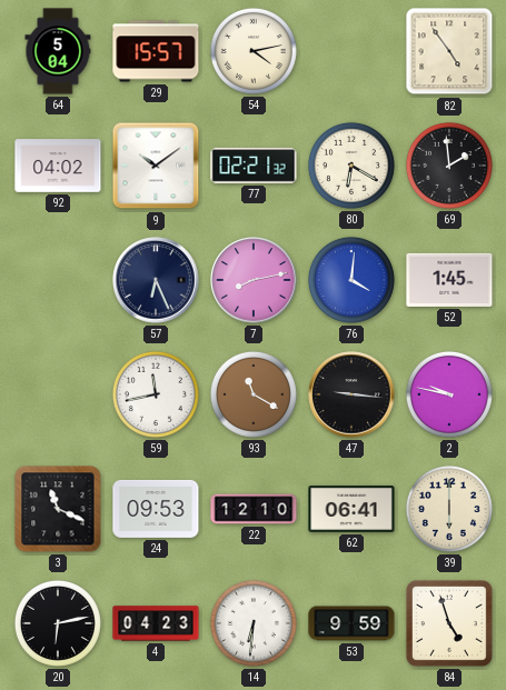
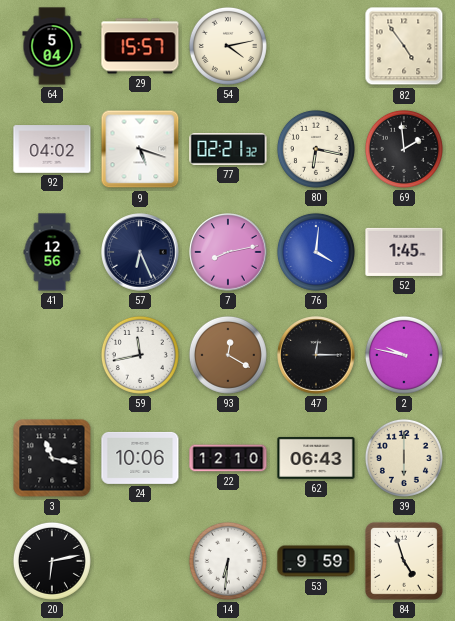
9: 10:09 -> 5:18 (140, 149)
80: 6:20 -> 6:17 (316, 149)
41: none -> 12:56 (52, 252)
93: 11:20 -> 12:20 (228, 355)
47: 9:16 -> 12:15 (316, 355)
3: 11:19 -> 11:17 (52, 458)
24: 09:53 -> 10:06 (140, 458)
62: 06:41 -> 06:43 (316, 458)
4: 04:23 -> none (156, 623)
